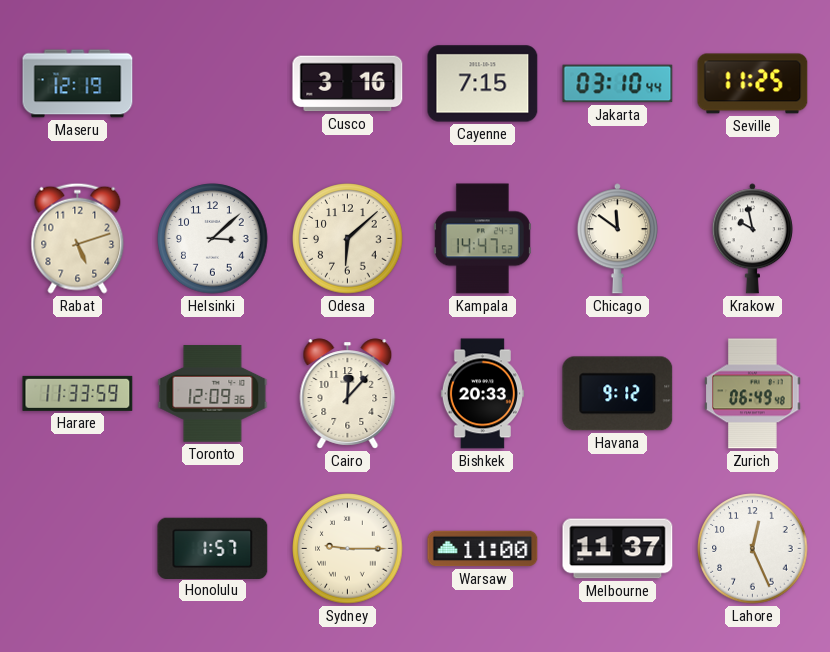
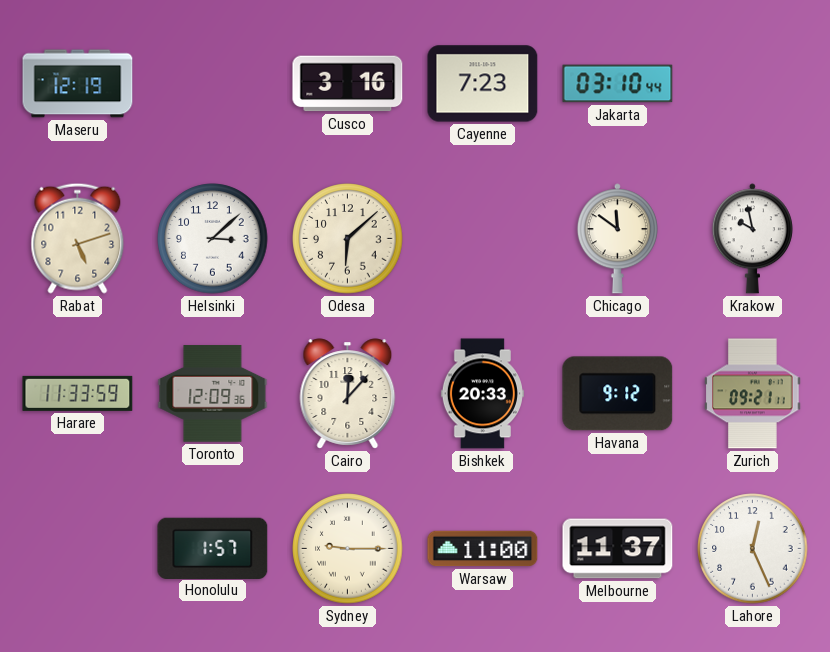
Cayenne: 7:15 -> 7:23 (483, 84)
Seville: 11:25 -> none (753, 84)
Kampala: 14:47 -> none (482, 239)
Zurich: 06:49 -> 09:21 (753, 394)
